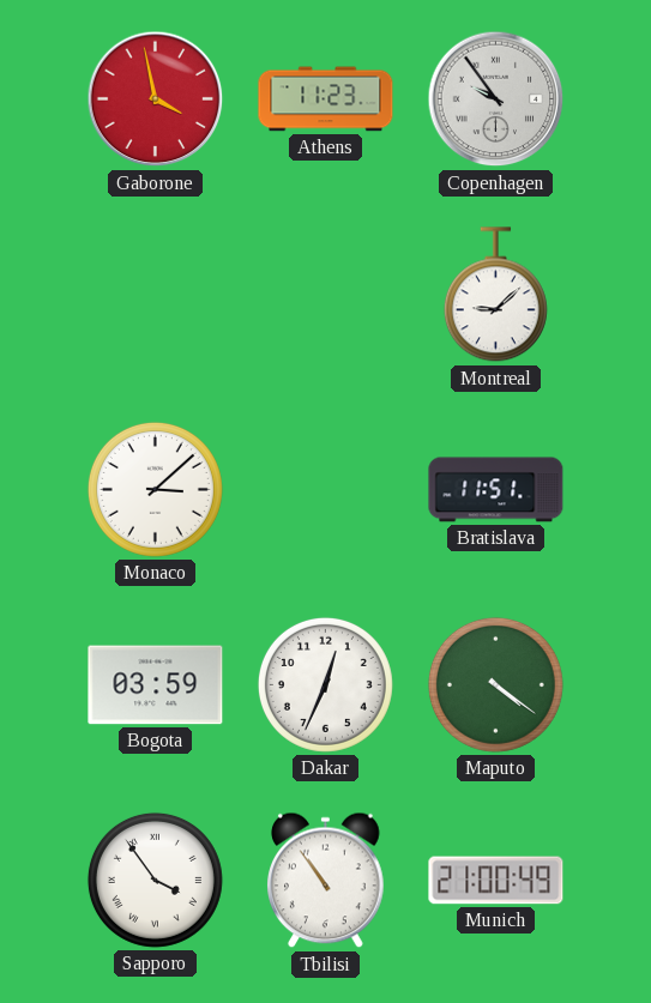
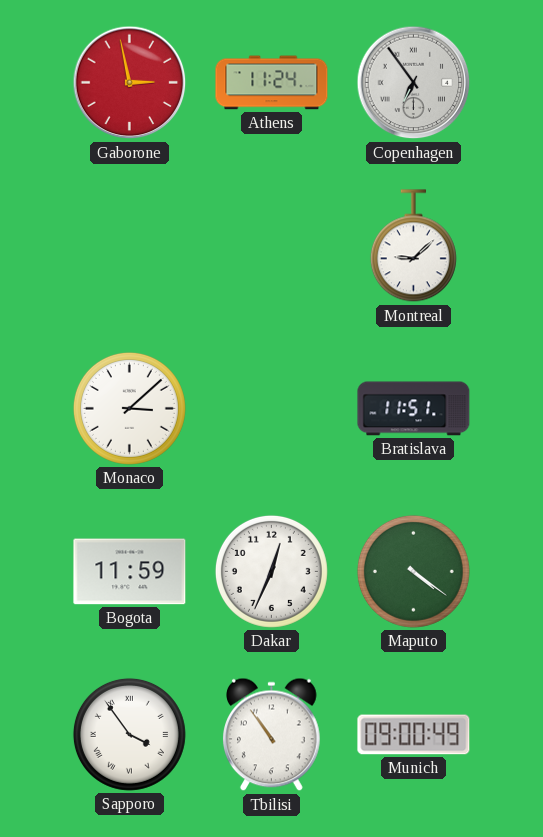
Gaborone: 3:58 -> 2:58 (130, 83)
Athens: 11:23 -> 11:24 (272, 83)
Copenhagen: 9:54 -> 6:54 (414, 83)
Bogota: 03:59 -> 11:59 (130, 572)
Munich: 21:00 -> 09:00 (414, 735)
